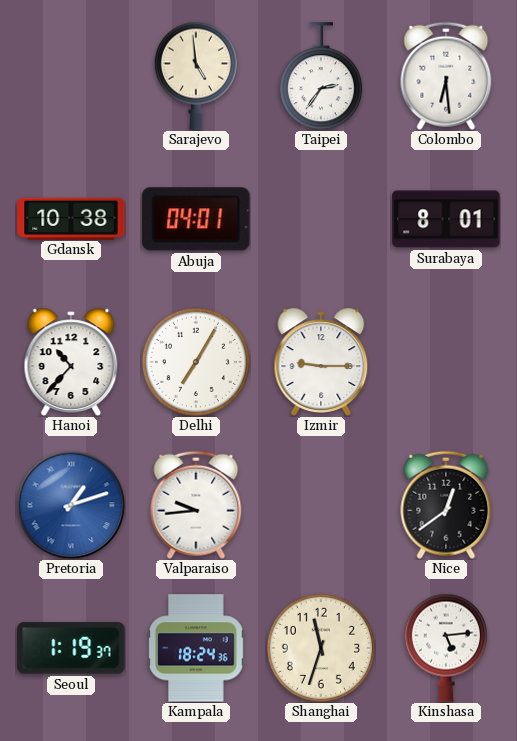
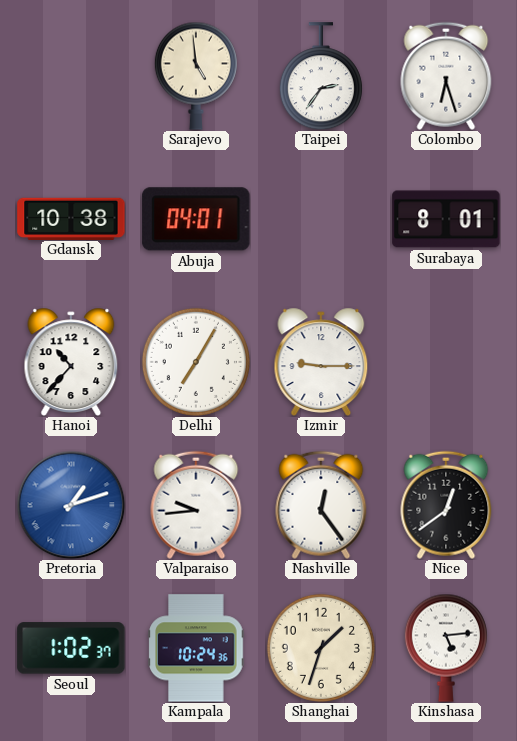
Colombo: 6:29 -> 6:27 (446, 76)
Nashville: none -> 12:24 (321, 505)
Seoul: 1:19 -> 1:02 (71, 648)
Kampala: 18:24 -> 10:24 (196, 648)
Shanghai: 11:33 -> 1:33 (321, 648)
